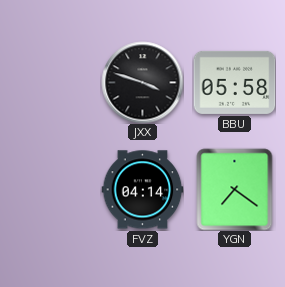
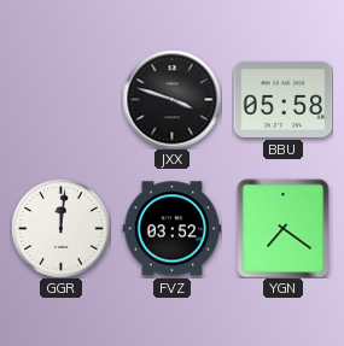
GGR: none -> 12:01 (60, 228)
FVZ: 04:14 -> 03:52 (171, 229)
